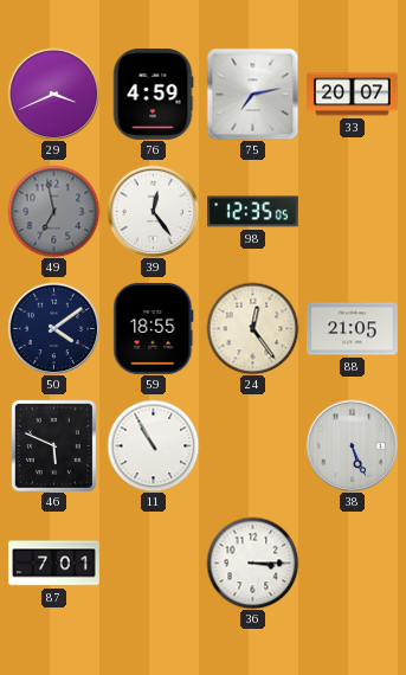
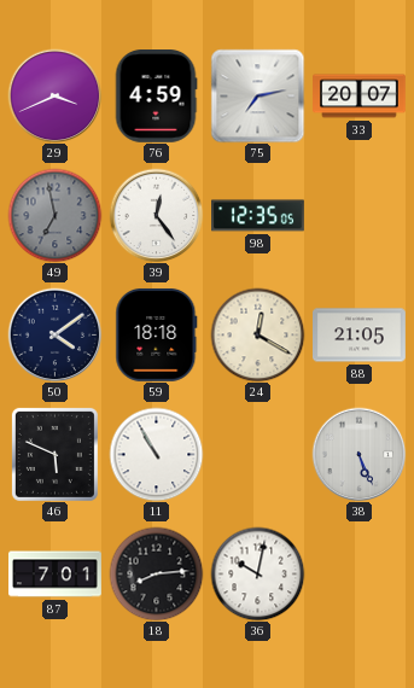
59: 18:55 -> 18:18 (157, 334)
24: 12:24 -> 12:20 (257, 334)
18: none -> 8:14 (156, 573)
36: 3:15 -> 10:02 (257, 573)
